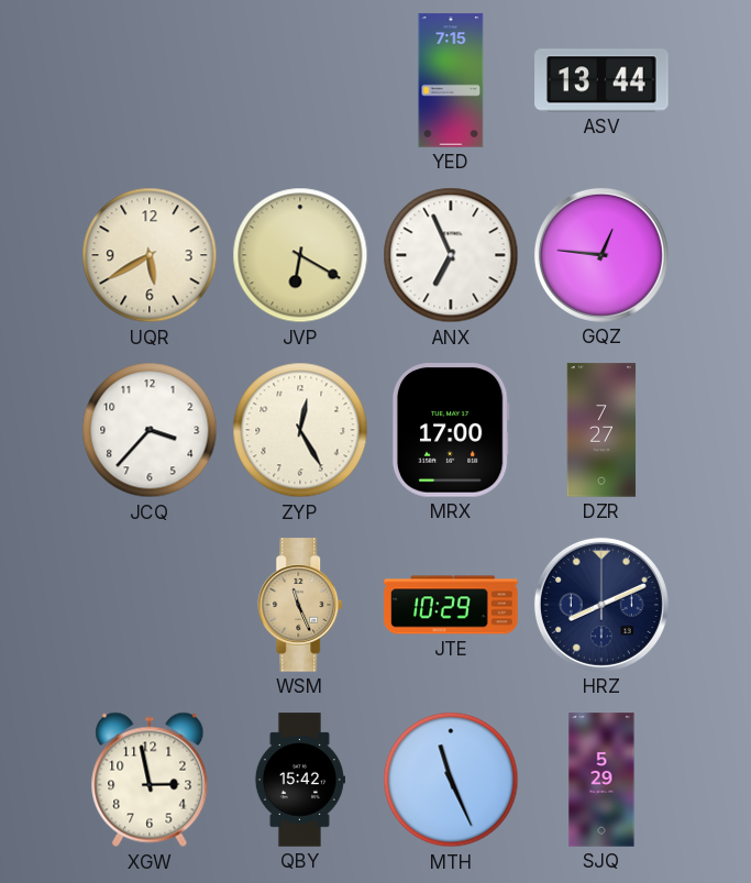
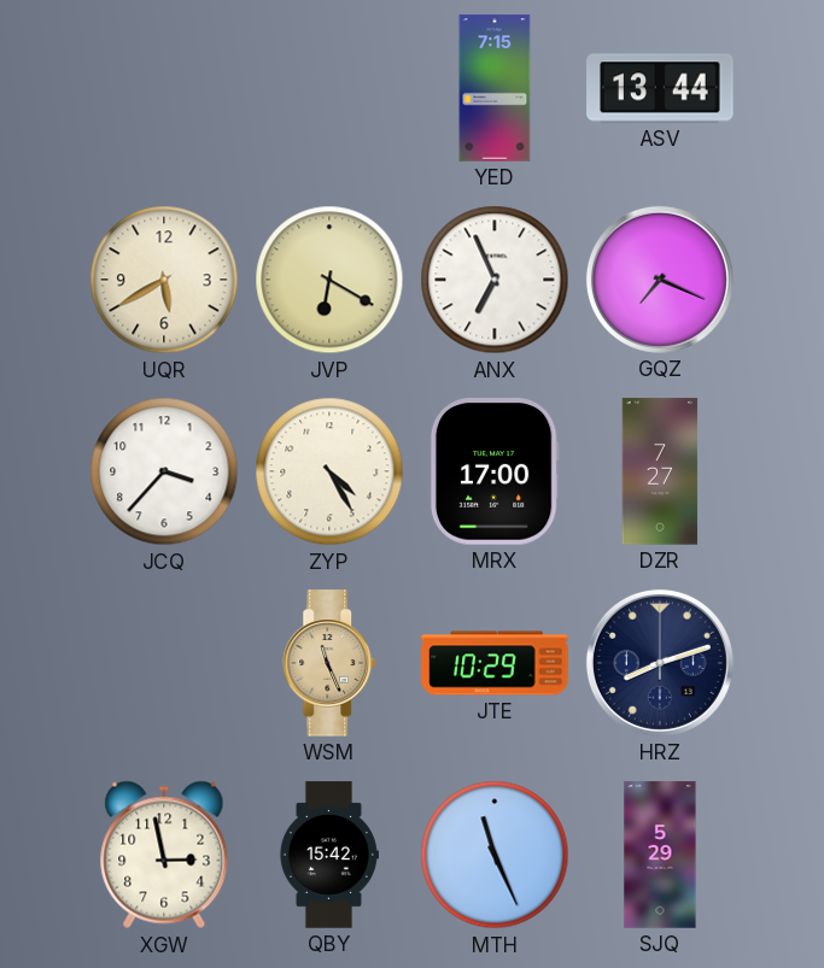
GQZ: 12:46 -> 7:19 (660, 280)
ZYP: 12:25 -> 4:25 (329, 471)
HRZ: 8:11 -> 8:12 (660, 663)
